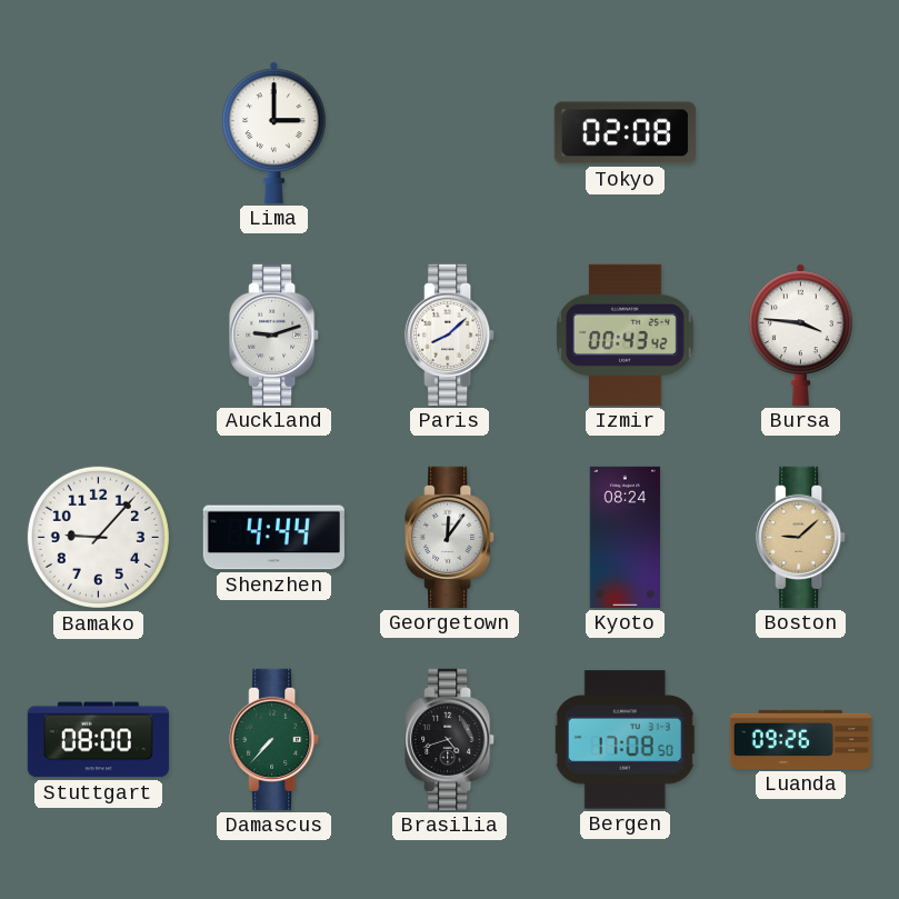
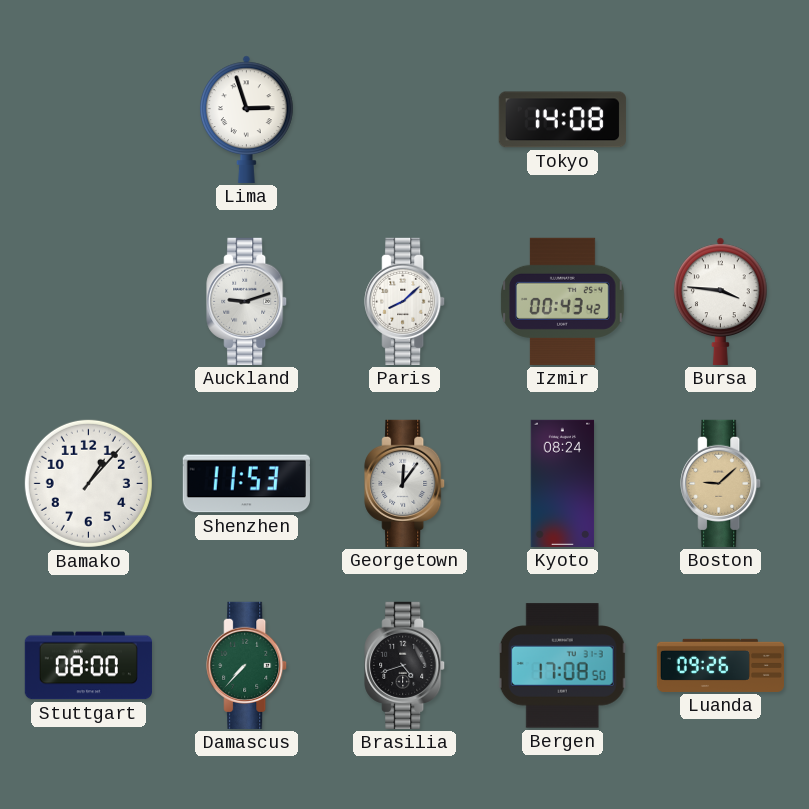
Lima: 3:00 -> 2:57 (247, 119)
Tokyo: 02:08 -> 14:08 (562, 120)
Bamako: 9:07 -> 1:07 (88, 483)
Shenzhen: 4:44 -> 11:53 (246, 484)
